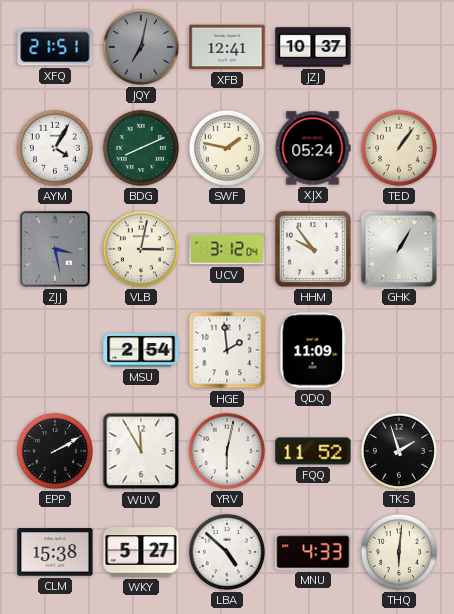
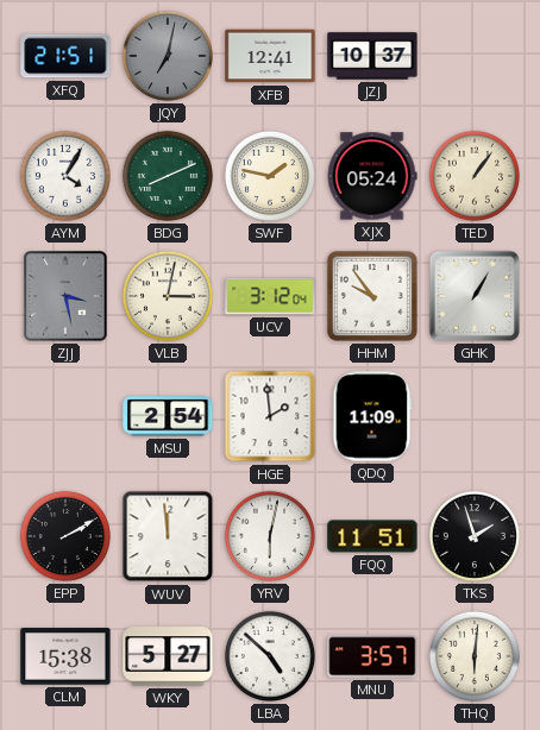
WUV: 11:55 -> 11:59 (168, 536)
FQQ: 11:52 -> 11:51 (372, 536)
MNU: 4:33 -> 3:57 (372, 656)
